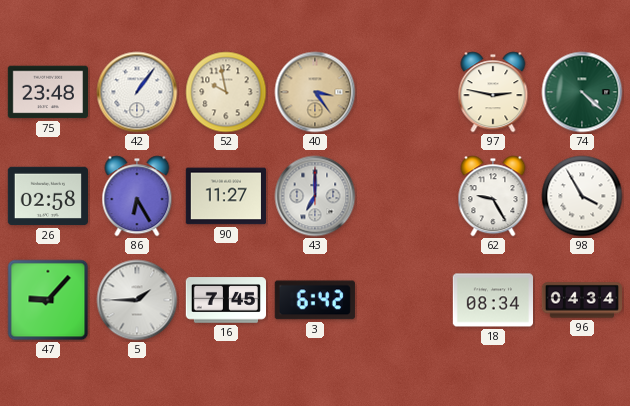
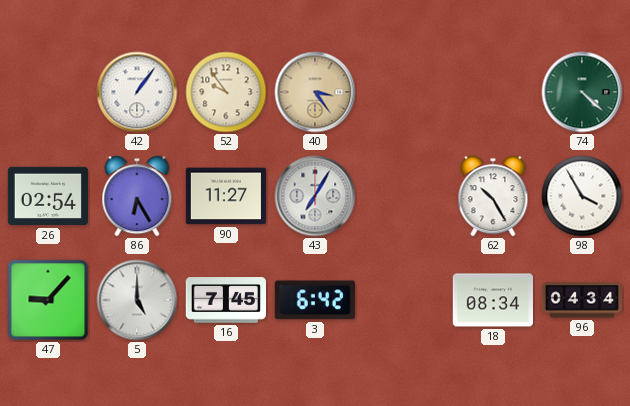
75: 23:48 -> none (47, 92)
52: 9:58 -> 9:54 (226, 92)
97: 2:47 -> none (493, 92)
26: 02:58 -> 02:54 (47, 196)
43: 7:00 -> 7:05 (315, 196)
62: 9:25 -> 10:25 (493, 196)
5: 1:45 -> 5:00 (137, 300)
